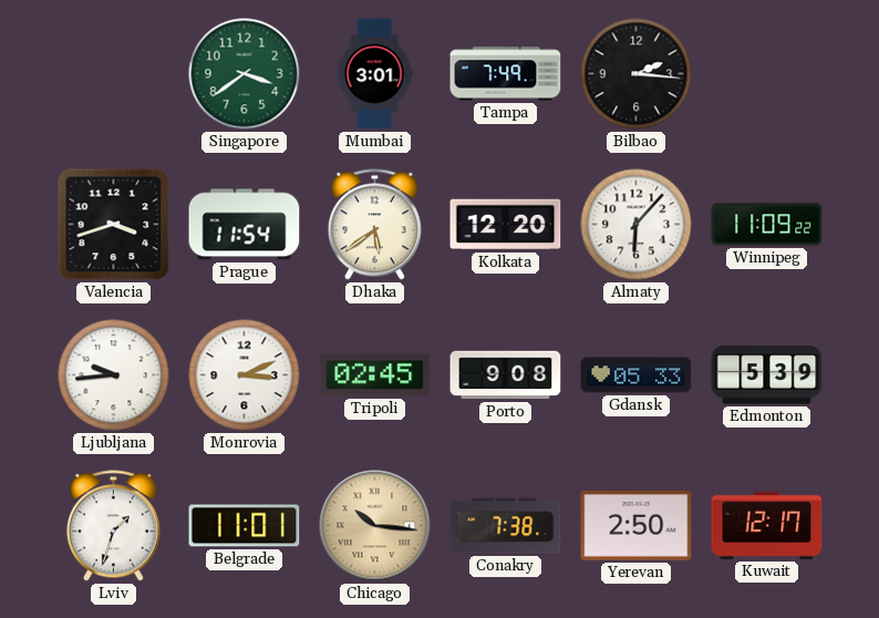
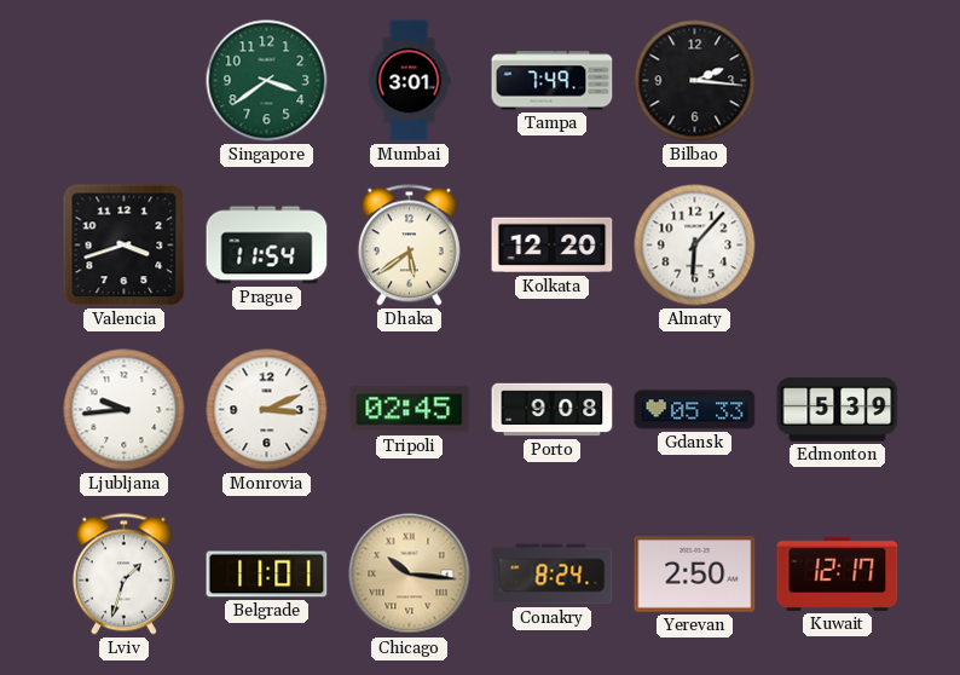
Winnipeg: 11:09 -> none (767, 225)
Conakry: 7:38 -> 8:24 (553, 575)
